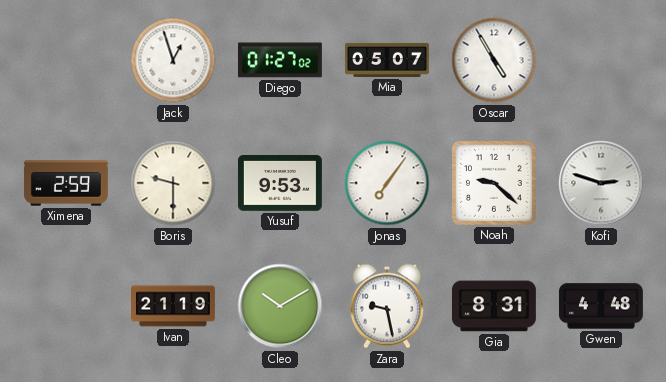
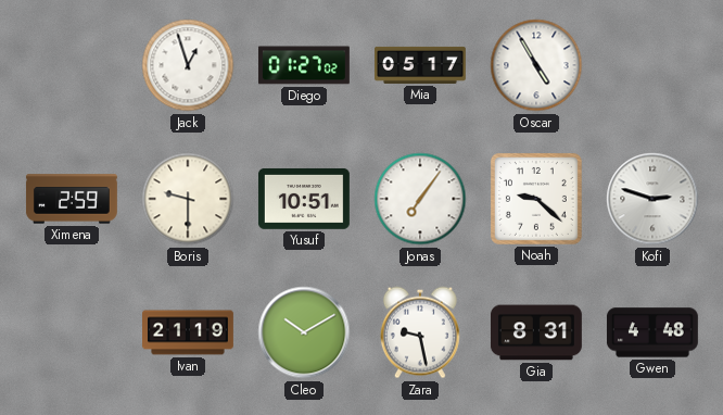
Mia: 05:07 -> 05:17 (421, 65)
Yusuf: 9:53 -> 10:51 (304, 199)
